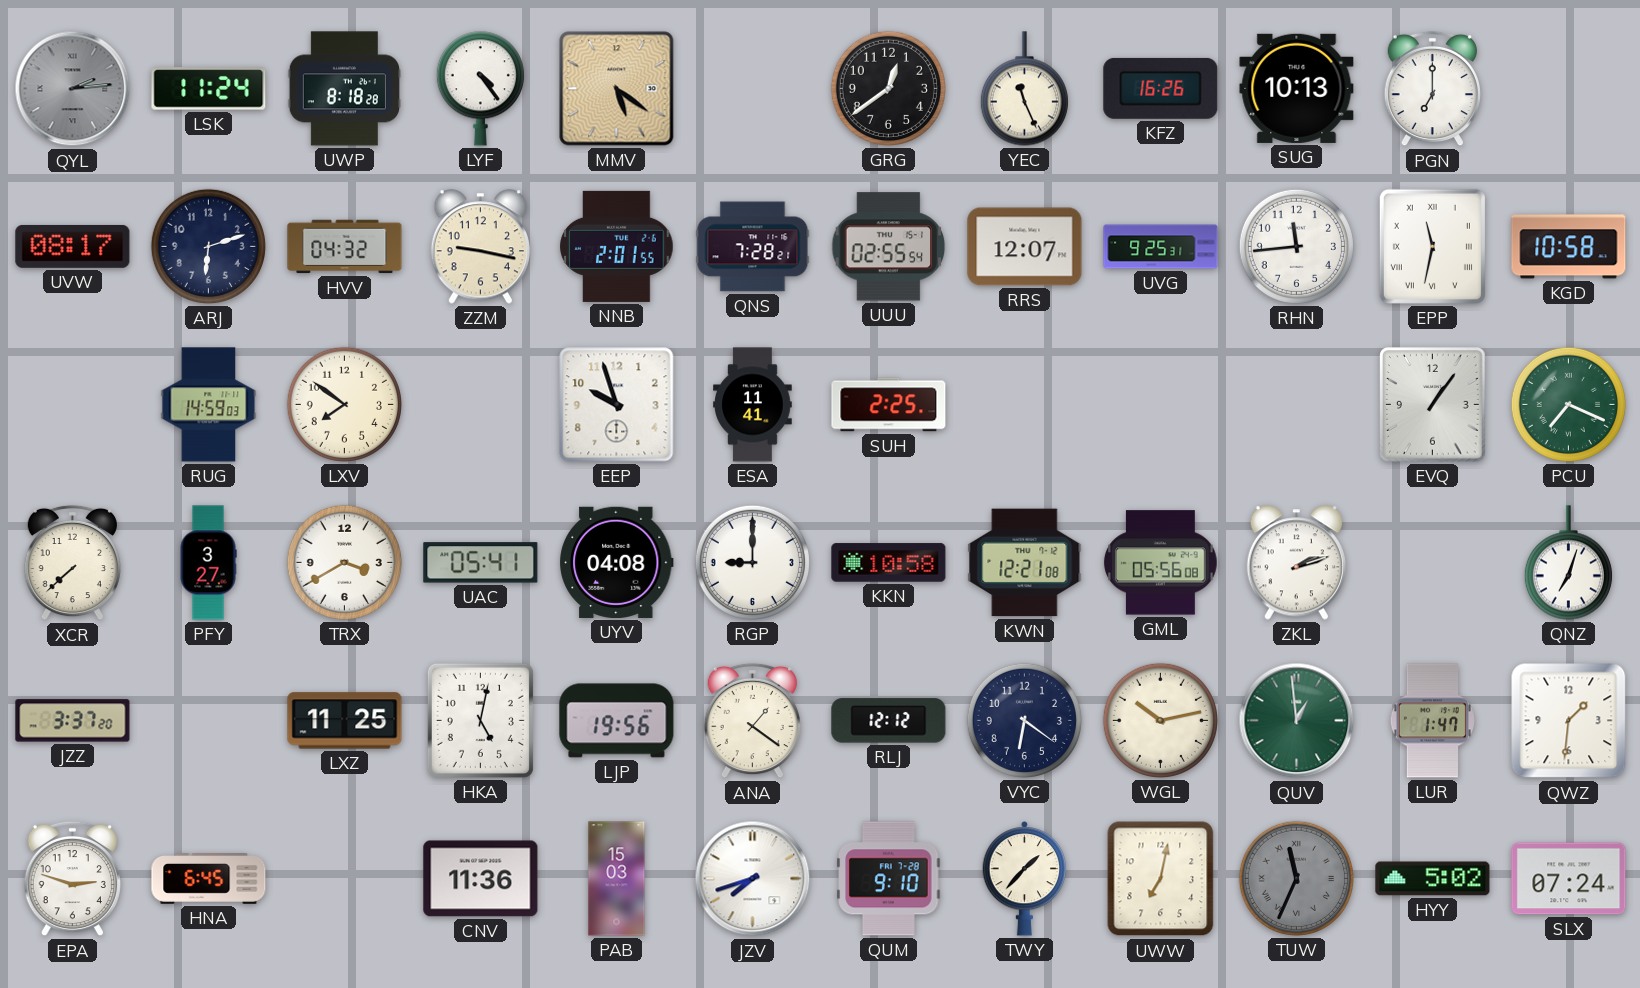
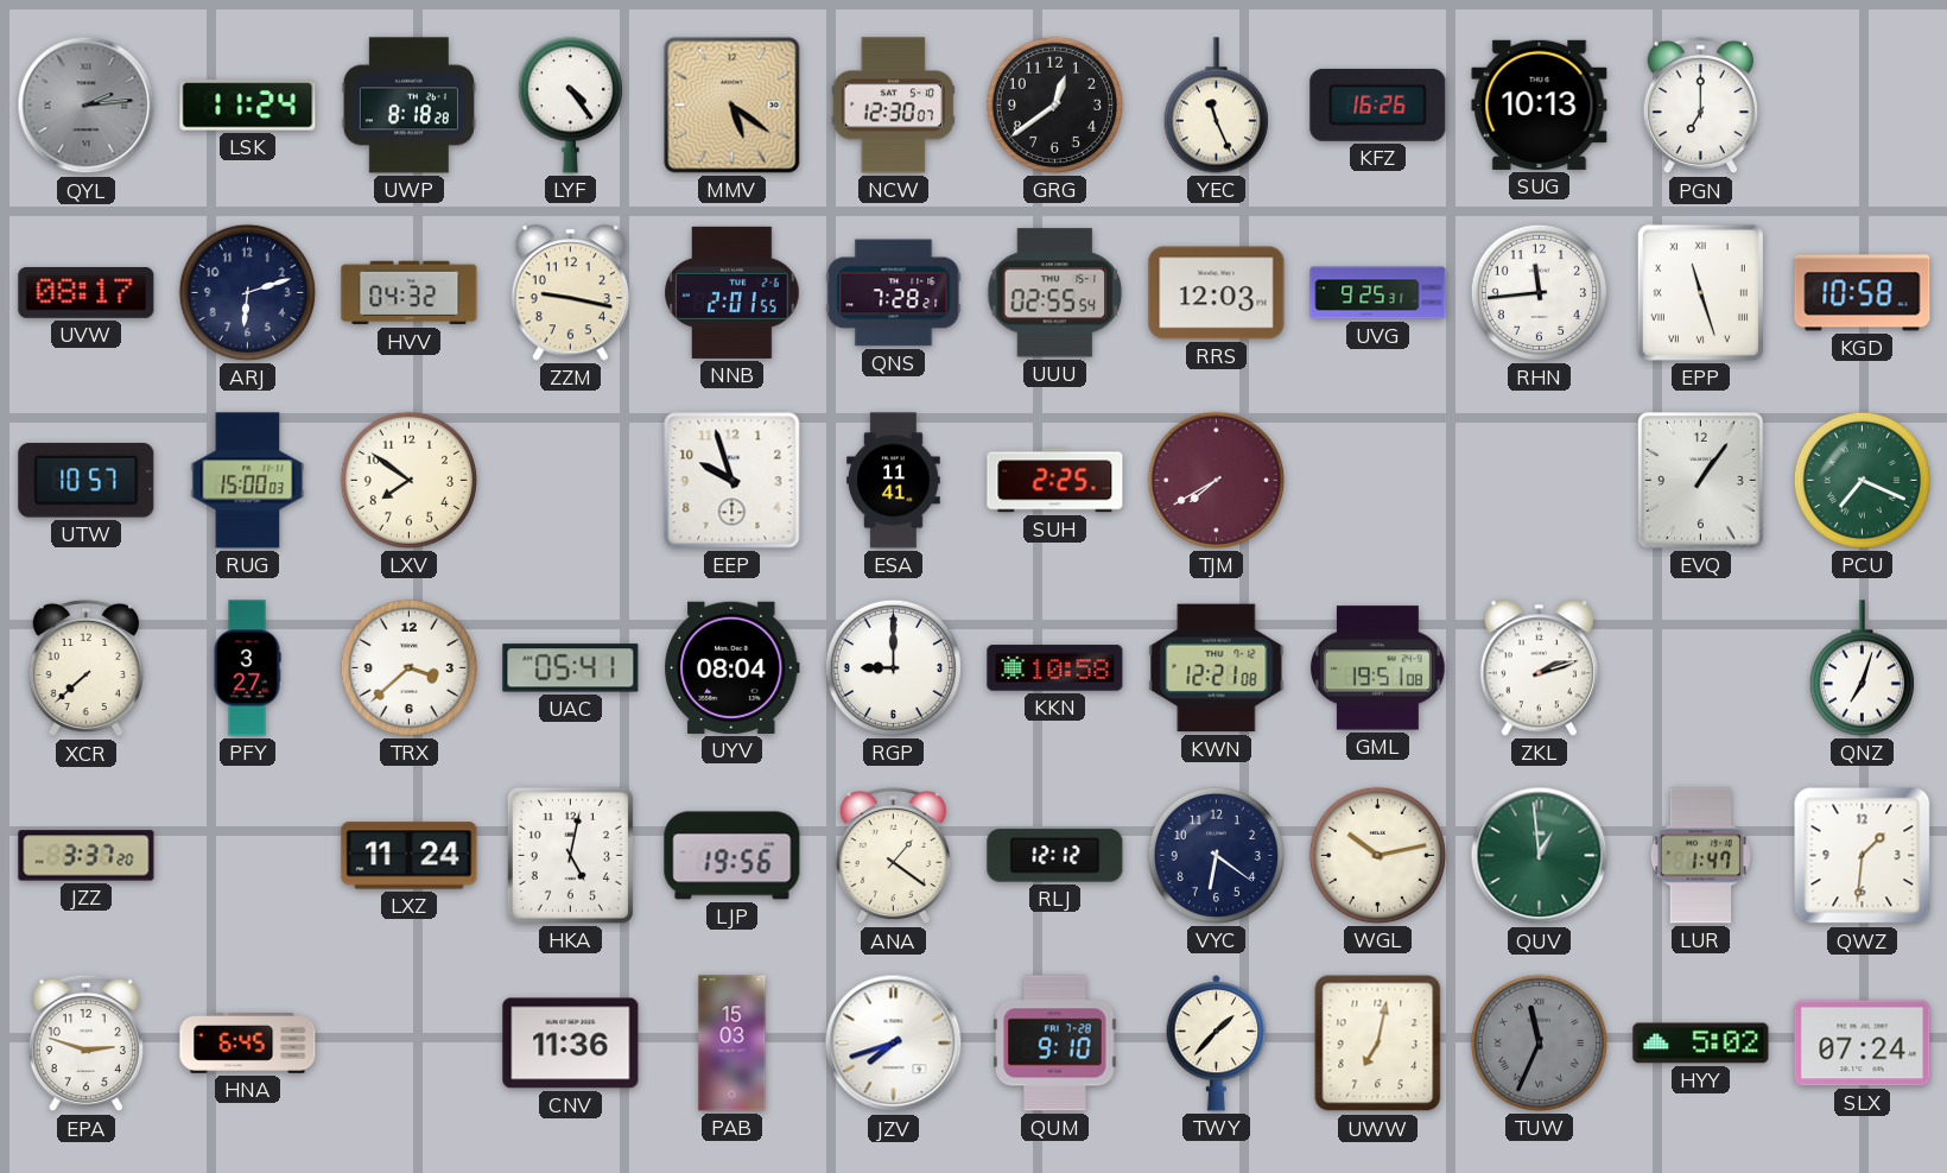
NCW: none -> 12:30 (894, 106)
RRS: 12:07 -> 12:03 (1217, 293)
EPP: 11:32 -> 11:27 (1700, 292)
UTW: none -> 10:57 (87, 481)
RUG: 14:59 -> 15:00 (248, 481)
TJM: none -> 7:40 (1216, 480)
TRX: 3:40 -> 3:38 (408, 667)
UYV: 04:08 -> 08:04 (732, 667)
GML: 05:56 -> 19:51 (1377, 668)
LXZ: 11:25 -> 11:24 (410, 856)
